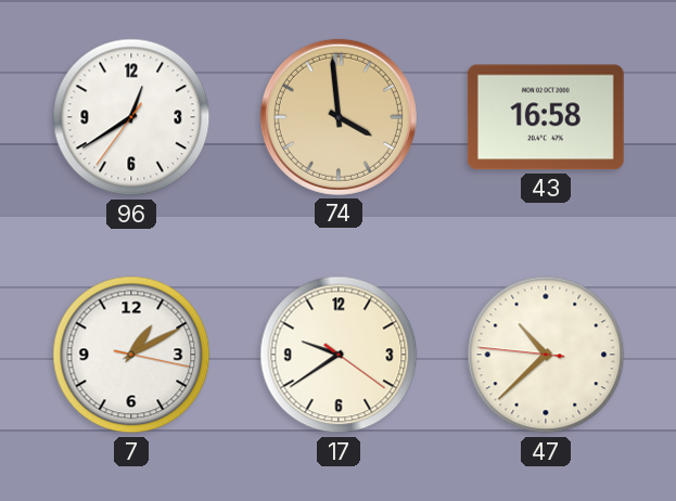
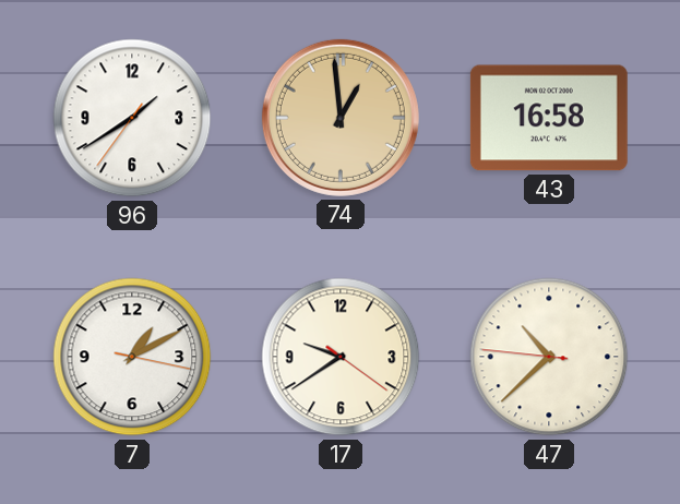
96: 12:39 -> 1:39 (132, 118)
74: 3:59 -> 12:59 (341, 118)
